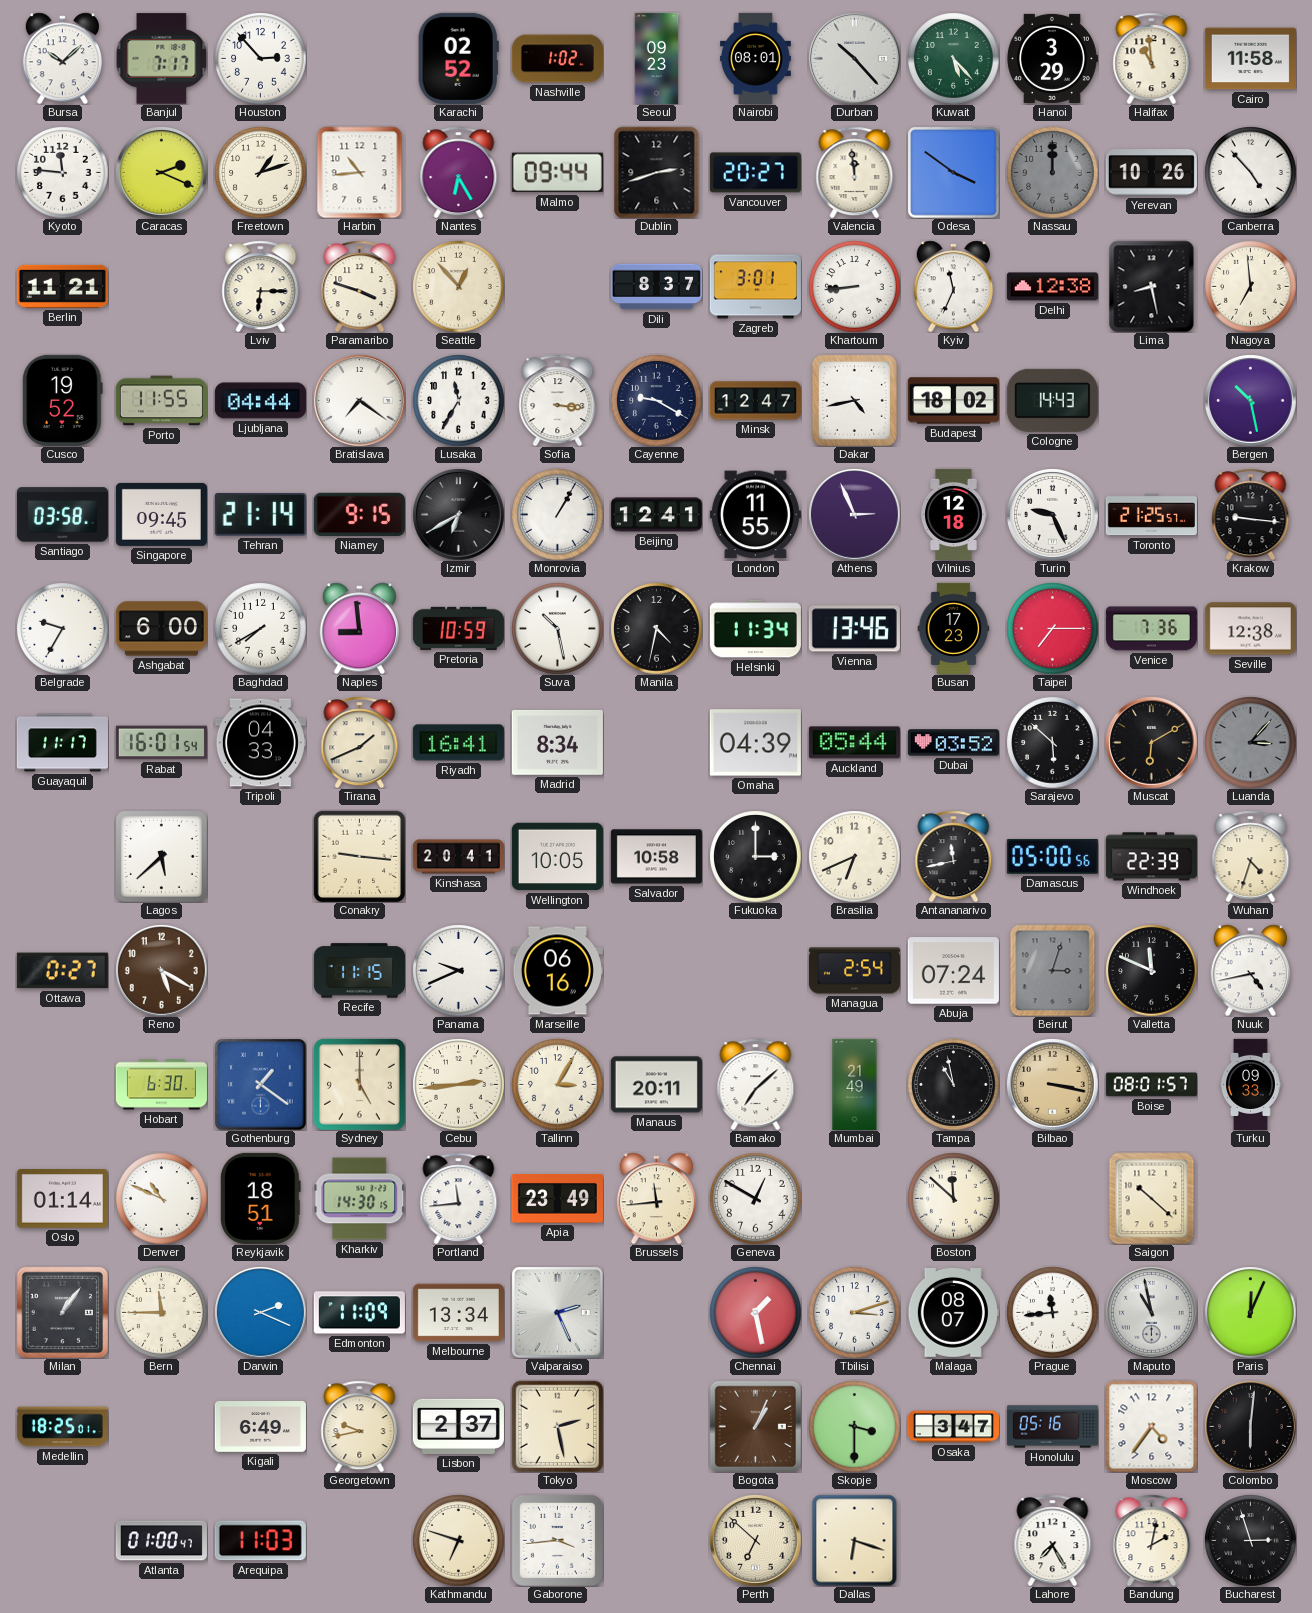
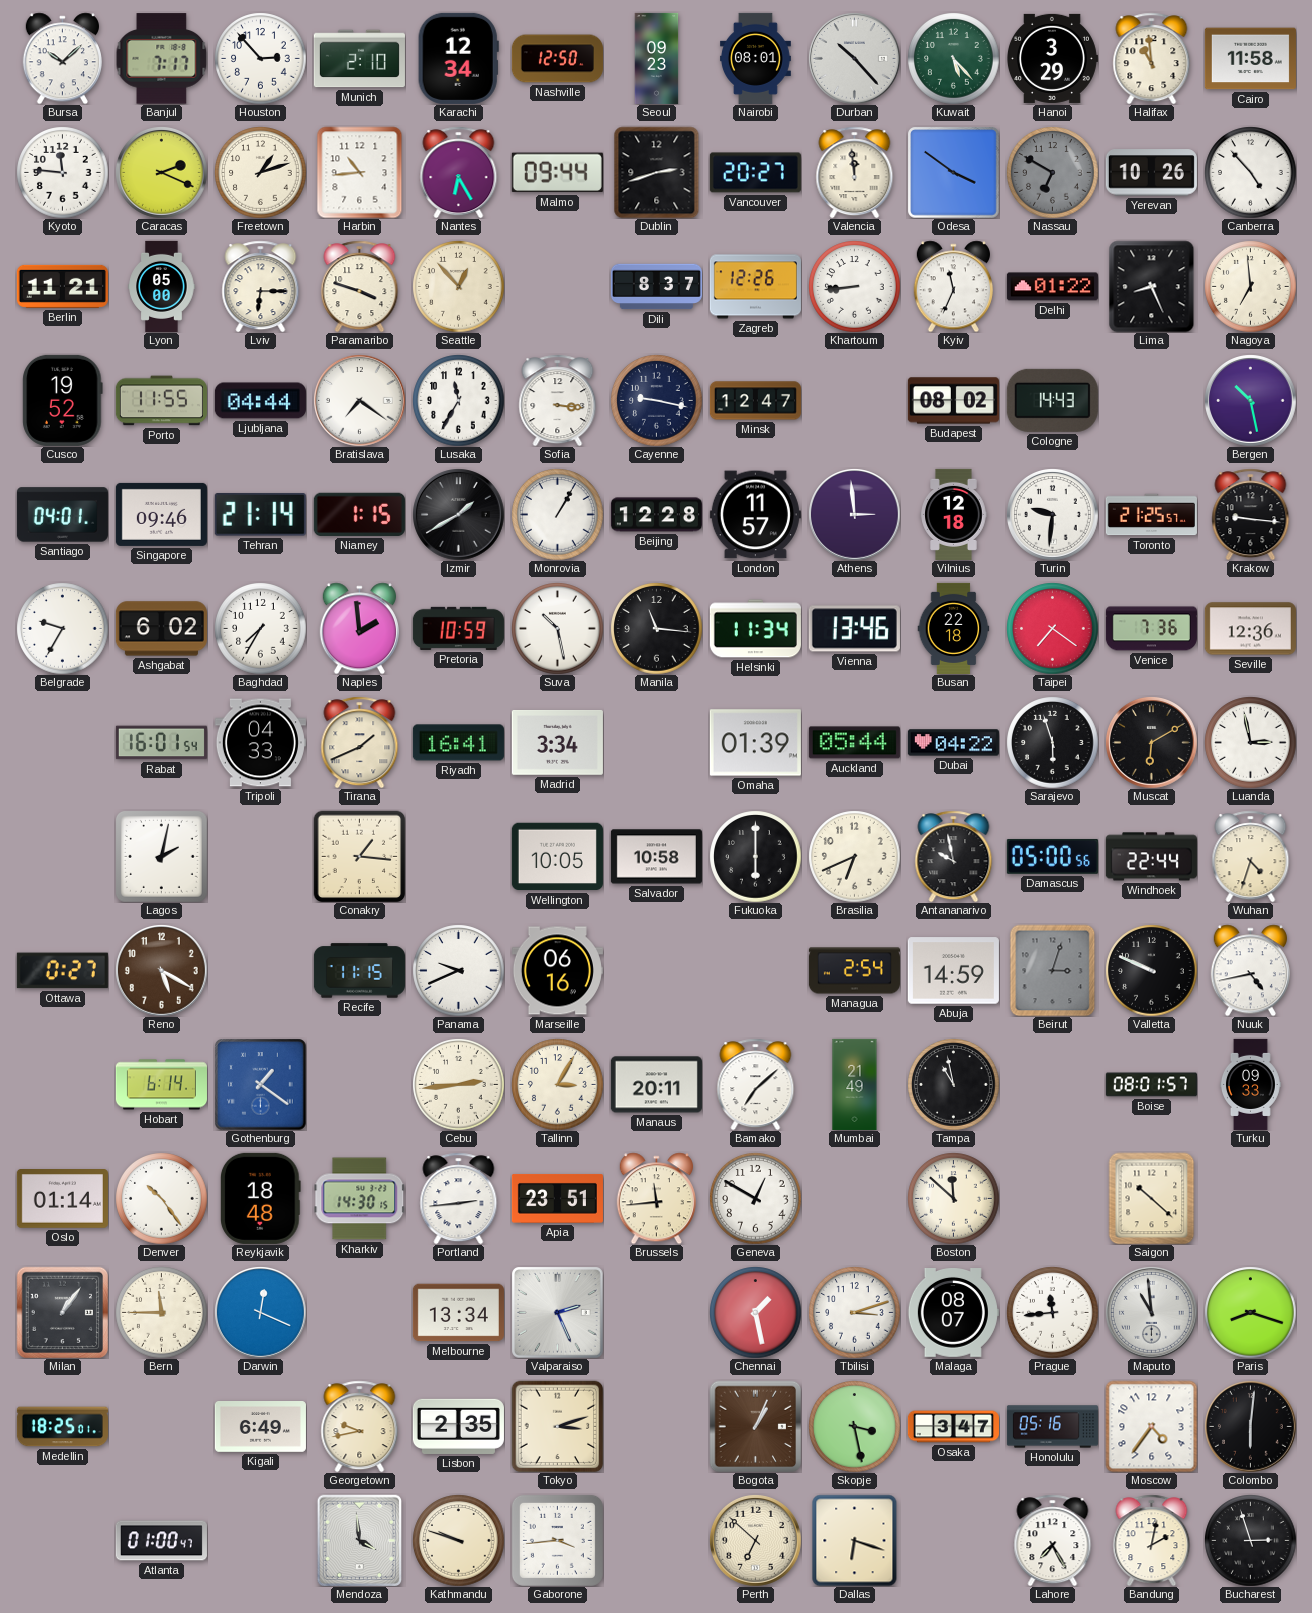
Munich: none -> 2:10 (359, 59)
Karachi: 02:52 -> 12:34 (458, 58)
Nashville: 1:02 -> 12:50 (557, 59)
Nassau: 12:00 -> 6:50 (1052, 172)
Lyon: none -> 05:00 (162, 286)
Zagreb: 3:01 -> 12:26 (755, 287)
Delhi: 12:38 -> 01:22 (1052, 287)
Lima: 8:28 -> 8:26 (1152, 286)
Cayenne: 9:20 -> 9:17 (656, 400)
Dakar: 4:43 -> none (854, 400)
Budapest: 18:02 -> 08:02 (953, 401)
Santiago: 03:58 -> 04:01 (62, 515)
Singapore: 09:45 -> 09:46 (161, 514)
Niamey: 9:15 -> 1:15 (359, 514)
Izmir: 6:40 -> 1:40 (459, 515)
Beijing: 12:41 -> 12:28 (656, 515)
London: 11:55 -> 11:57 (755, 515)
Athens: 2:56 -> 2:59 (855, 515)
Turin: 9:26 -> 9:31 (1053, 515)
Ashgabat: 6:00 -> 6:02 (161, 629)
Baghdad: 7:40 -> 7:35 (260, 628)
Naples: 8:59 -> 1:59 (359, 628)
Manila: 4:32 -> 11:16 (656, 628)
Busan: 17:23 -> 22:18 (954, 628)
Taipei: 7:15 -> 7:21 (1052, 628)
Seville: 12:38 -> 12:36 (1250, 629)
Guayaquil: 11:17 -> none (62, 743)
Madrid: 8:34 -> 3:34 (557, 742)
Omaha: 04:39 -> 01:39 (755, 743)
Dubai: 03:52 -> 04:22 (953, 743)
Sarajevo: 5:52 -> 5:57 (1052, 742)
Luanda: 3:07 -> 2:58 (1250, 742)
Luanda dial: grey -> white (1250, 742)
Lagos: 5:38 -> 2:02 (161, 856)
Conakry: 9:16 -> 1:16 (359, 856)
Kinshasa: 20:41 -> none (458, 857)
Fukuoka: 3:00 -> 6:00 (755, 856)
Antananarivo: 11:43 -> 9:58 (954, 856)
Windhoek: 22:39 -> 22:44 (1151, 857)
Abuja: 07:24 -> 14:59 (953, 971)
Valletta: 11:49 -> 9:49 (1151, 970)
Hobart: 6:30 -> 6:14 (161, 1085)
Sydney: 5:00 -> none (359, 1084)
Bilbao: 3:17 -> none (1053, 1085)
Denver: 10:49 -> 10:24 (161, 1198)
Reykjavik: 18:51 -> 18:48 (261, 1198)
Portland: 11:44 -> 2:44 (459, 1198)
Apia: 23:49 -> 23:51 (557, 1198)
Darwin: 2:19 -> 12:19 (261, 1313)
Edmonton: 11:09 -> none (359, 1313)
Maputo: 10:58 -> 10:59 (1152, 1313)
Paris: 12:04 -> 8:18 (1250, 1312)
Lisbon: 2:37 -> 2:35 (458, 1426)
Tokyo: 2:28 -> 3:12 (557, 1426)
Skopje: 3:30 -> 3:28 (854, 1426)
Arequipa: 11:03 -> none (260, 1541)
Mendoza: none -> 3:59 (360, 1540)
Kathmandu: 6:48 -> 9:48 (458, 1540)
